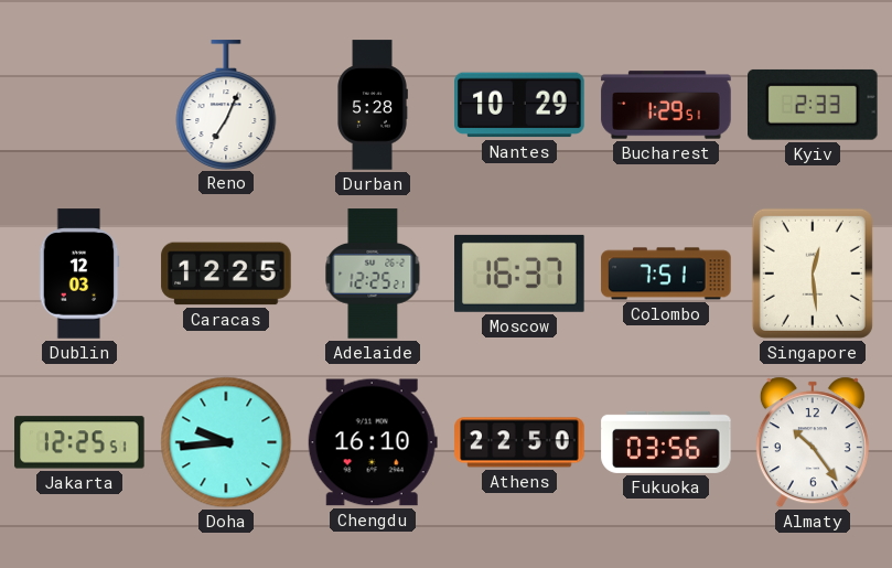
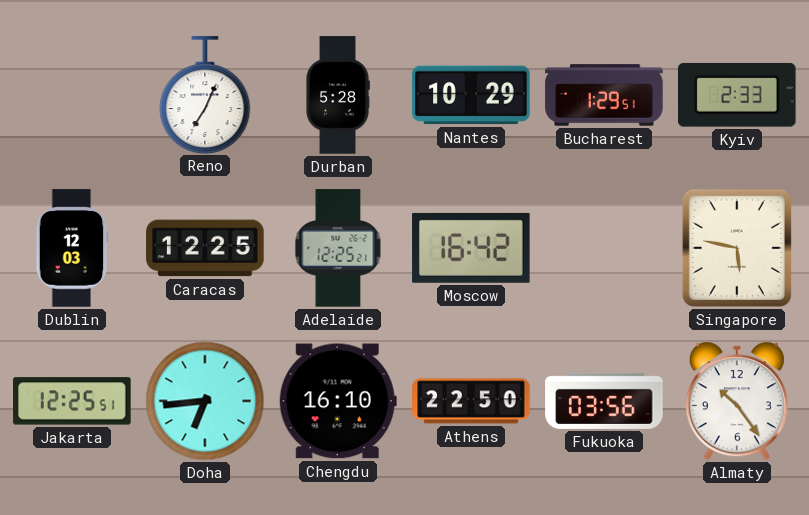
Moscow: 16:37 -> 16:42 (471, 248)
Colombo: 7:51 -> none (666, 274)
Singapore: 12:29 -> 5:47 (737, 248)
Doha: 9:44 -> 6:44 (205, 401)
